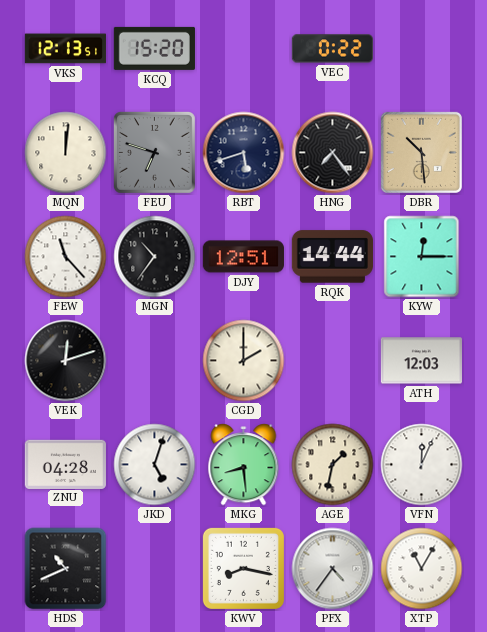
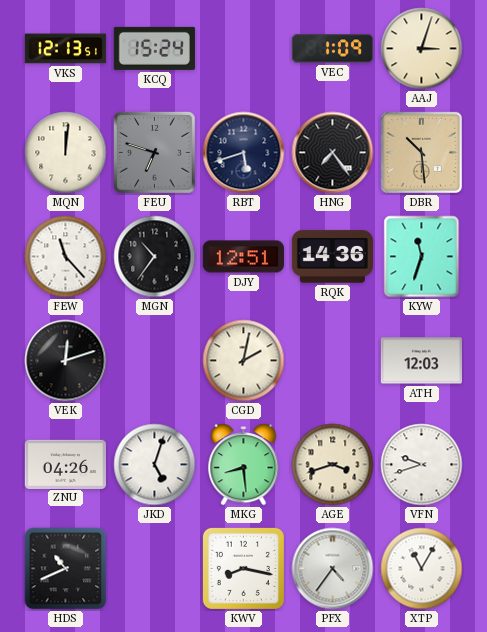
KCQ: 15:20 -> 15:24 (154, 48)
VEC: 0:22 -> 1:09 (332, 49)
AAJ: none -> 3:03 (422, 49)
RQK: 14:44 -> 14:36 (332, 257)
KYW: 12:15 -> 11:33 (422, 257)
CGD: 2:00 -> 2:02 (244, 361)
ZNU: 04:28 -> 04:26 (65, 464)
AGE: 1:32 -> 3:42 (333, 465)
VFN: 12:04 -> 9:42 (422, 465)
